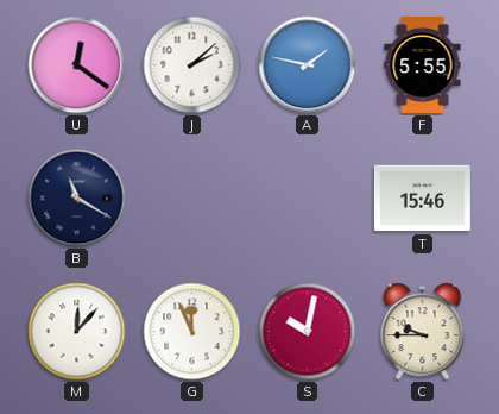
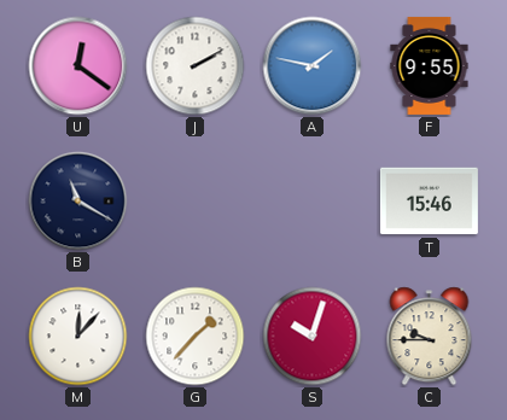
J: 2:08 -> 2:10 (196, 66)
F: 5:55 -> 9:55 (430, 65)
G: 11:56 -> 1:37 (196, 337)
S: 10:02 -> 10:03 (313, 337)
